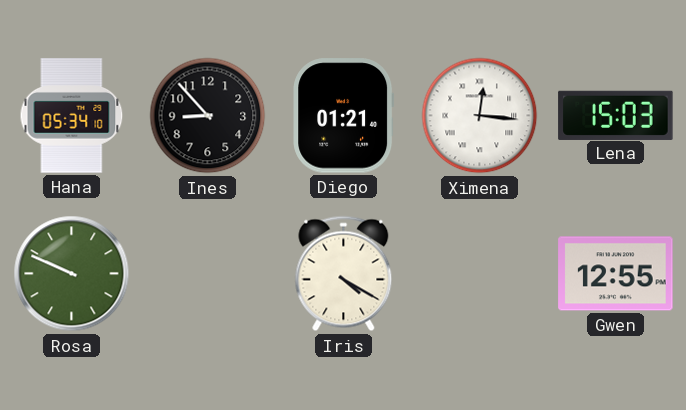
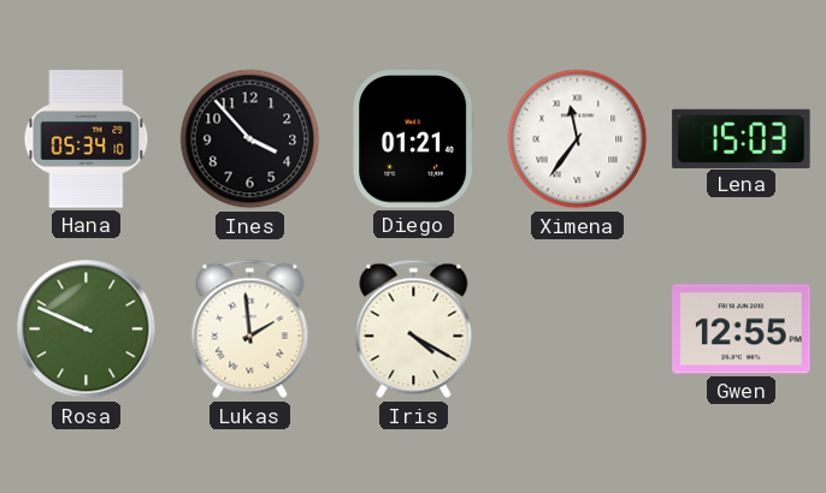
Ines: 8:53 -> 3:53 (250, 139)
Ximena: 12:16 -> 11:36 (578, 139)
Lukas: none -> 1:59 (250, 329)
